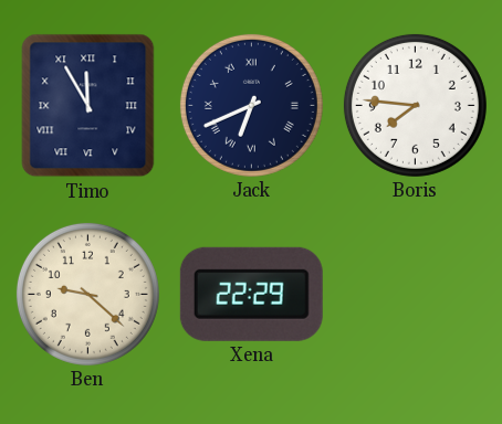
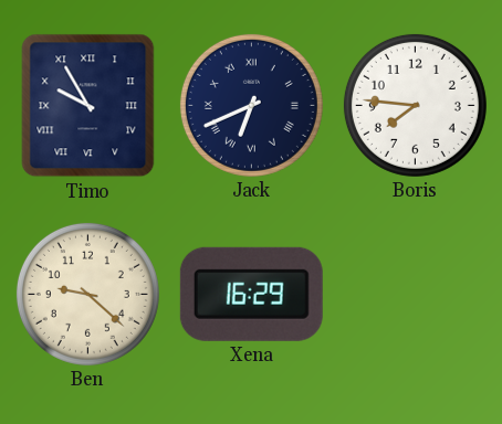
Timo: 11:55 -> 9:55 (88, 106)
Xena: 22:29 -> 16:29 (251, 294)
